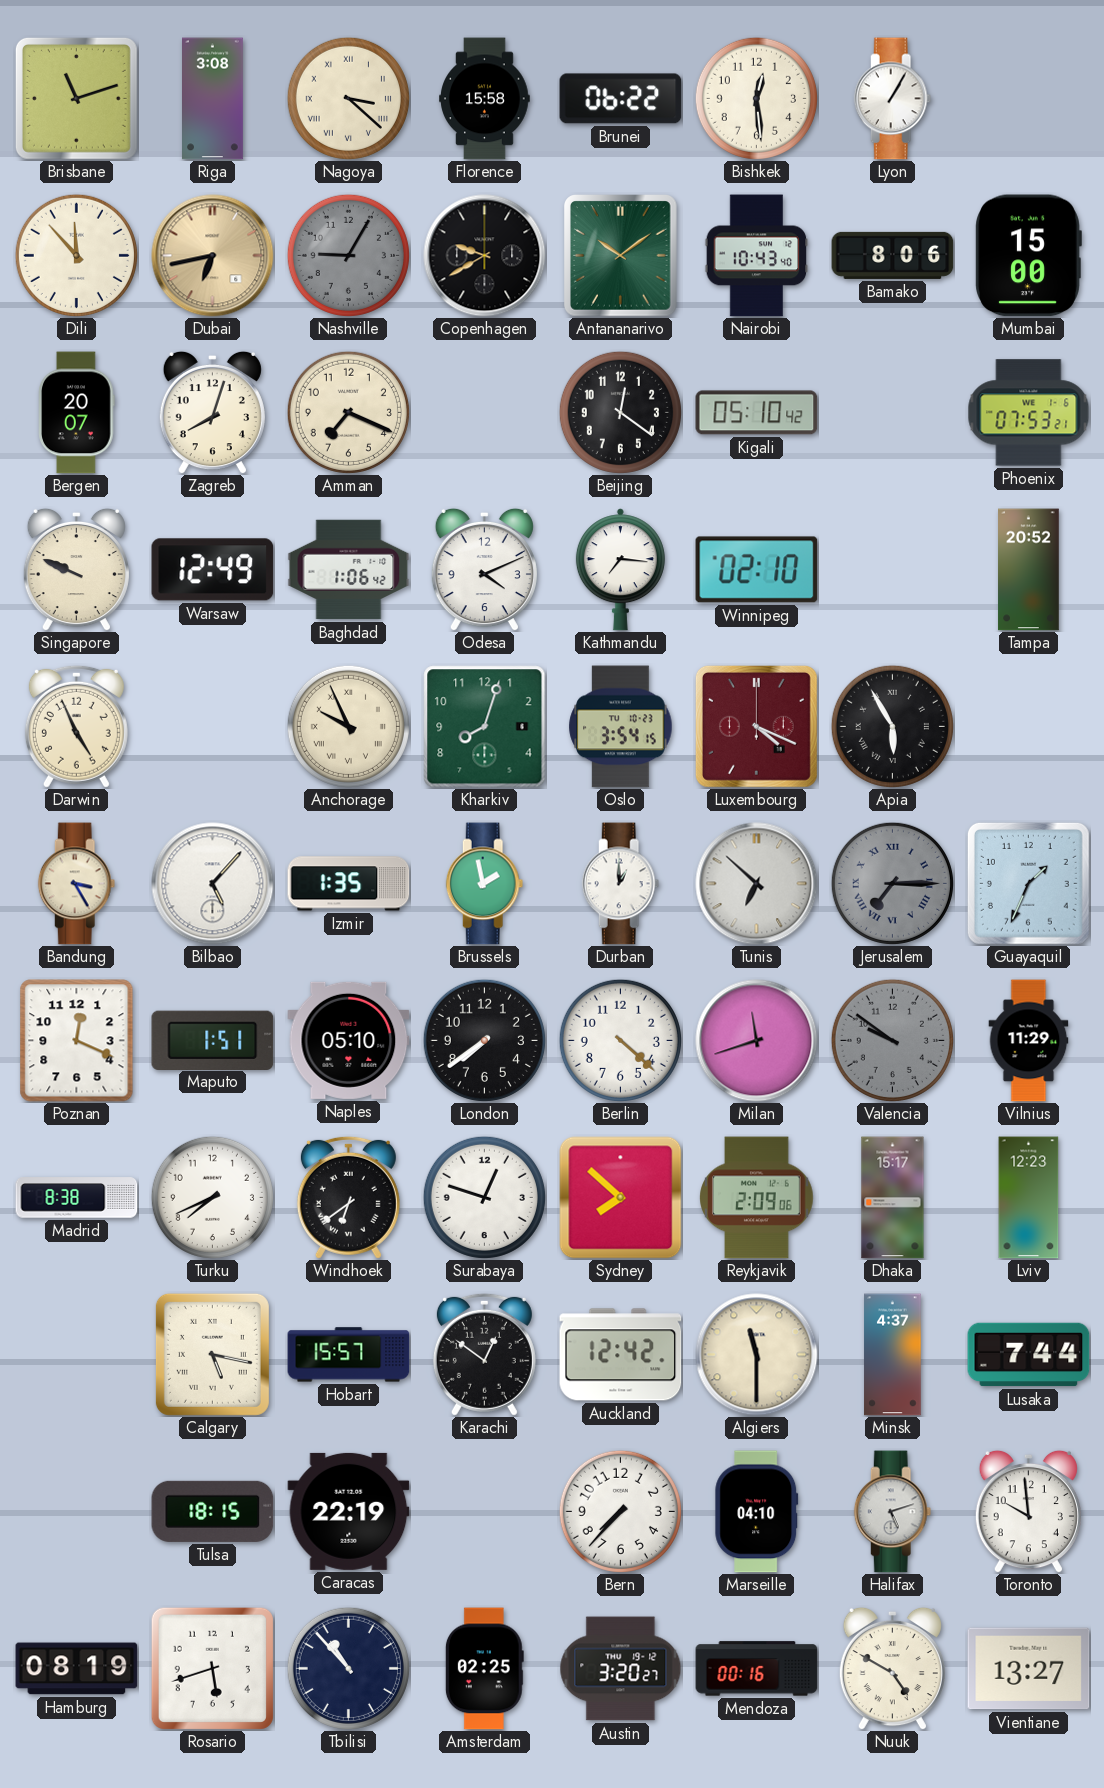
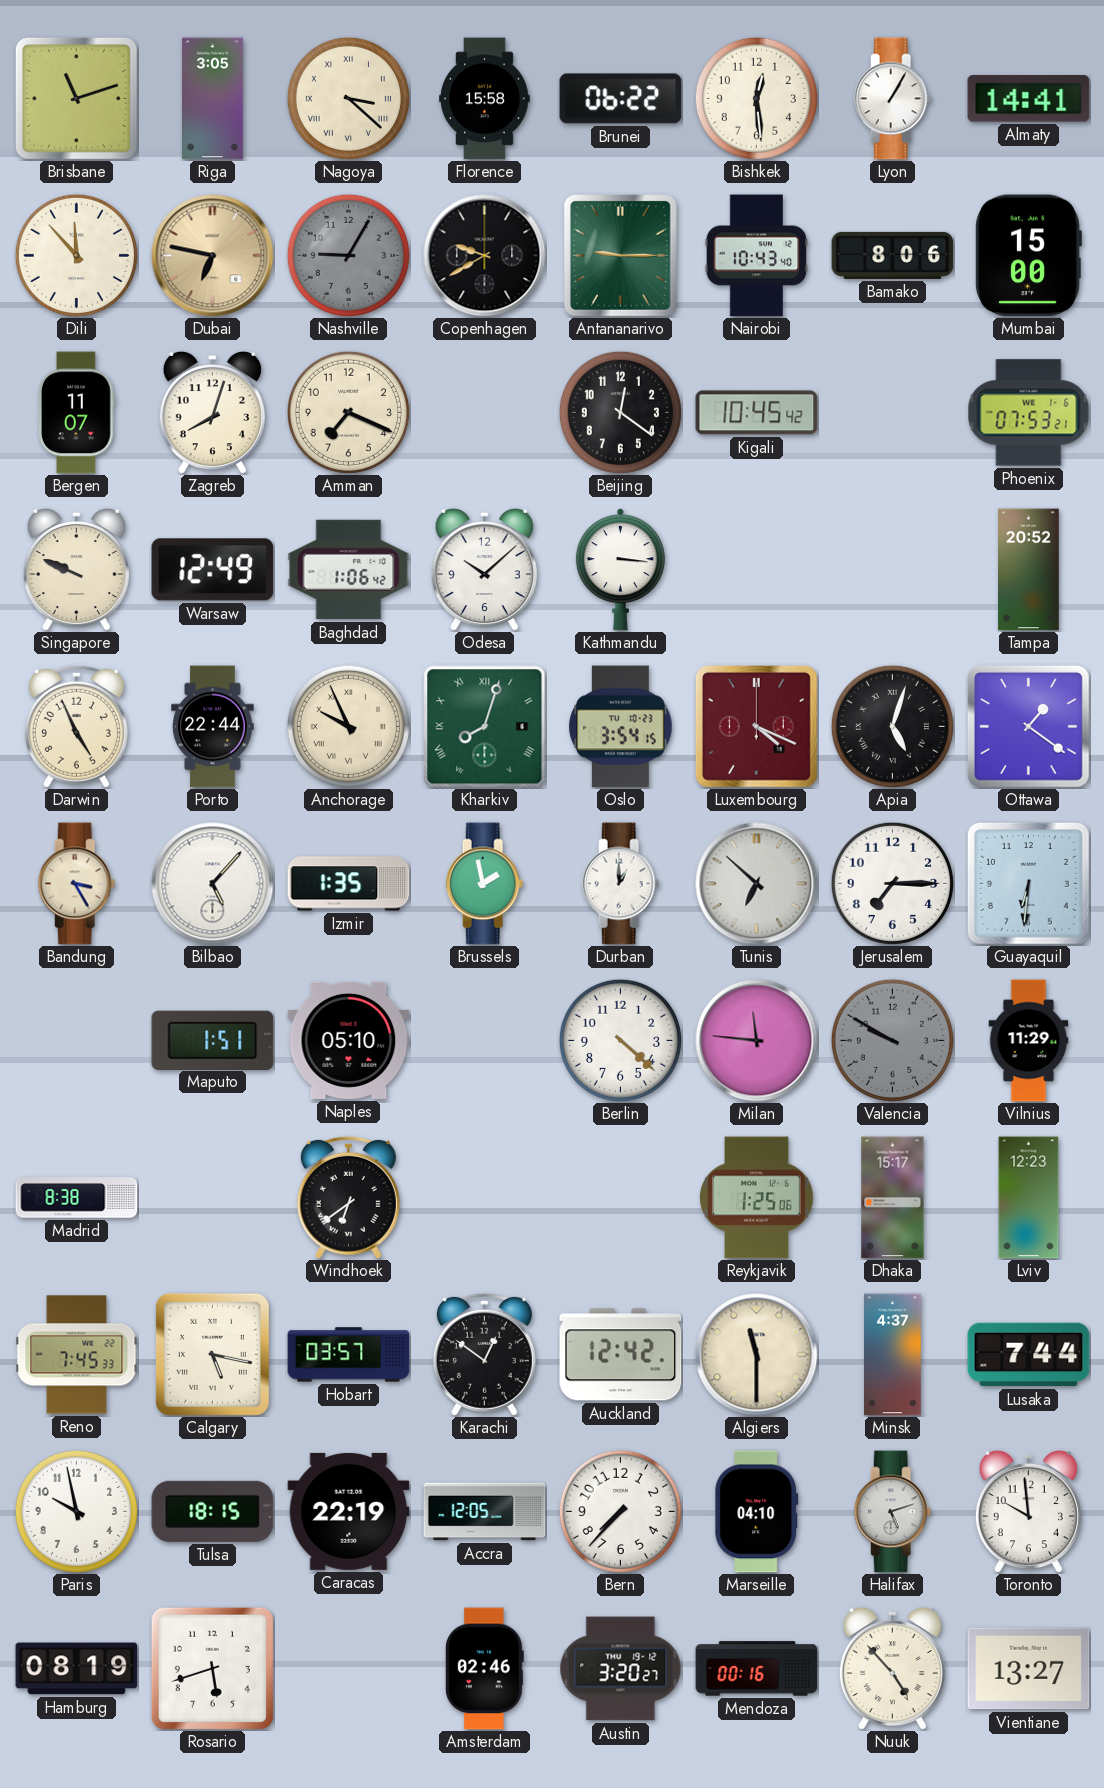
Riga: 3:08 -> 3:05 (213, 99)
Almaty: none -> 14:41 (1029, 99)
Dubai: 6:43 -> 6:47 (213, 256)
Antananarivo: 10:09 -> 9:15 (621, 256)
Bergen: 20:07 -> 11:07 (77, 413)
Kigali: 05:10 -> 10:45 (757, 413)
Odesa: 4:11 -> 10:08 (484, 569)
Kathmandu: 7:16 -> 3:16 (620, 570)
Winnipeg: 02:10 -> none (757, 570)
Porto: none -> 22:44 (213, 727)
Kharkiv numerals: Arabic -> Roman (485, 727)
Apia: 5:55 -> 5:03 (892, 726)
Ottawa: none -> 1:21 (1028, 726)
Jerusalem dial: grey -> white (892, 883)
Jerusalem numerals: Roman -> Arabic (892, 883)
Guayaquil: 1:34 -> 6:31 (1028, 883)
Poznan: 12:19 -> none (77, 1041)
London: 7:39 -> none (484, 1040)
Milan: 11:42 -> 11:46 (757, 1041)
Valencia: 9:51 -> 9:50 (892, 1040)
Turku: 7:41 -> none (212, 1197)
Surabaya: 12:48 -> none (484, 1197)
Sydney: 7:52 -> none (621, 1198)
Reykjavik: 2:09 -> 1:25 (757, 1198)
Reno: none -> 7:45 (77, 1355)
Hobart: 15:57 -> 03:57 (349, 1355)
Paris: none -> 9:58 (76, 1511)
Accra: none -> 12:05 (485, 1512)
Tbilisi: 10:53 -> none (348, 1668)
Amsterdam: 02:25 -> 02:46 (484, 1669)
Nuuk: 4:50 -> 4:53 (892, 1668)
